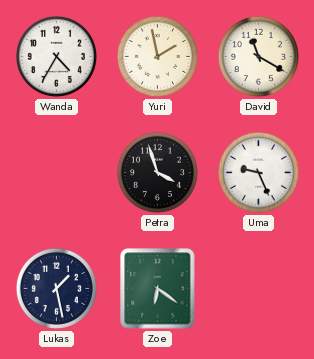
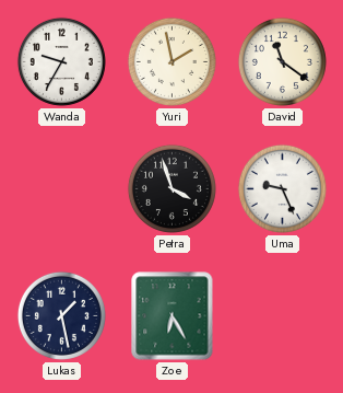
Wanda: 4:35 -> 9:35 (61, 61)
David: 11:20 -> 11:21 (282, 61)
Zoe: 6:21 -> 6:25 (173, 316)
